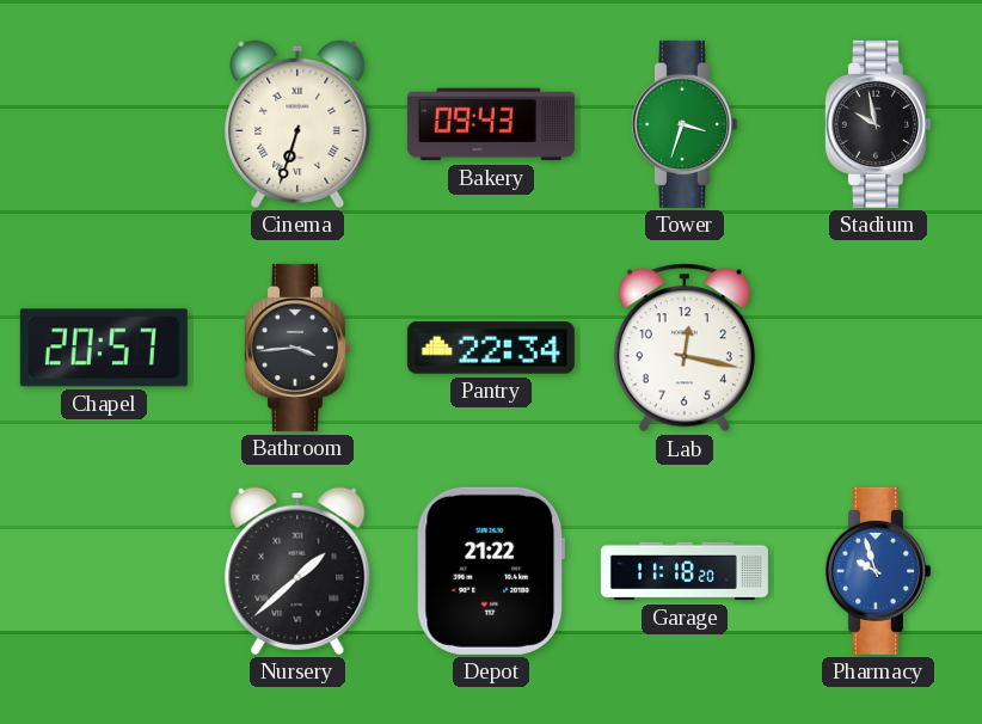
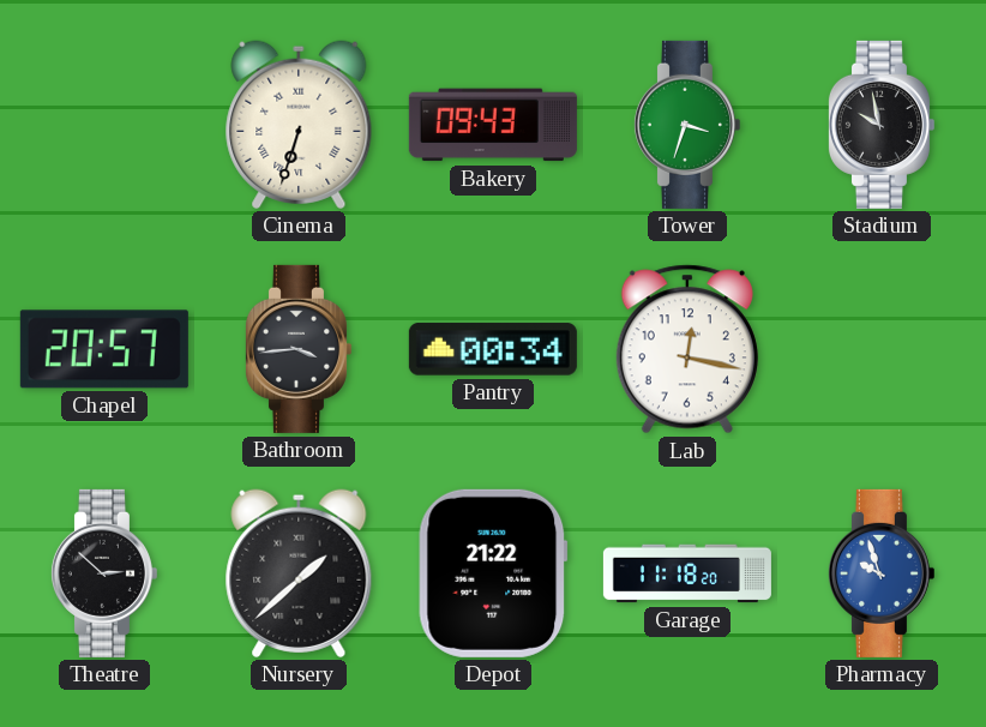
Pantry: 22:34 -> 00:34 (493, 349)
Theatre: none -> 2:52 (103, 573)
